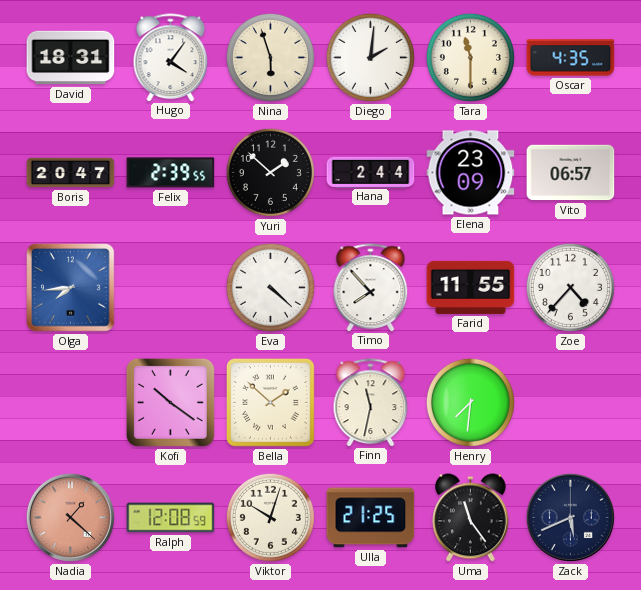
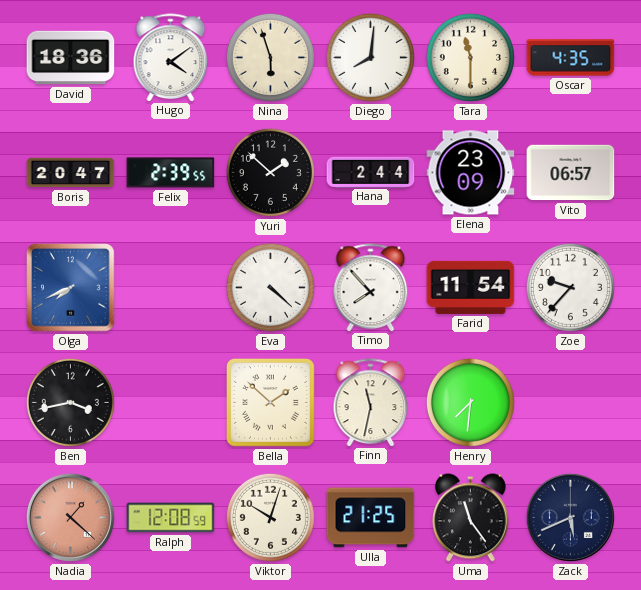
David: 18:31 -> 18:36 (71, 58)
Hugo: 4:06 -> 4:09 (171, 57)
Diego: 2:01 -> 8:01 (370, 57)
Olga: 7:44 -> 7:41 (71, 288)
Farid: 11:55 -> 11:54 (471, 287)
Zoe: 4:37 -> 9:37 (570, 287)
Ben: none -> 3:43 (70, 402)
Kofi: 10:21 -> none (170, 402)
